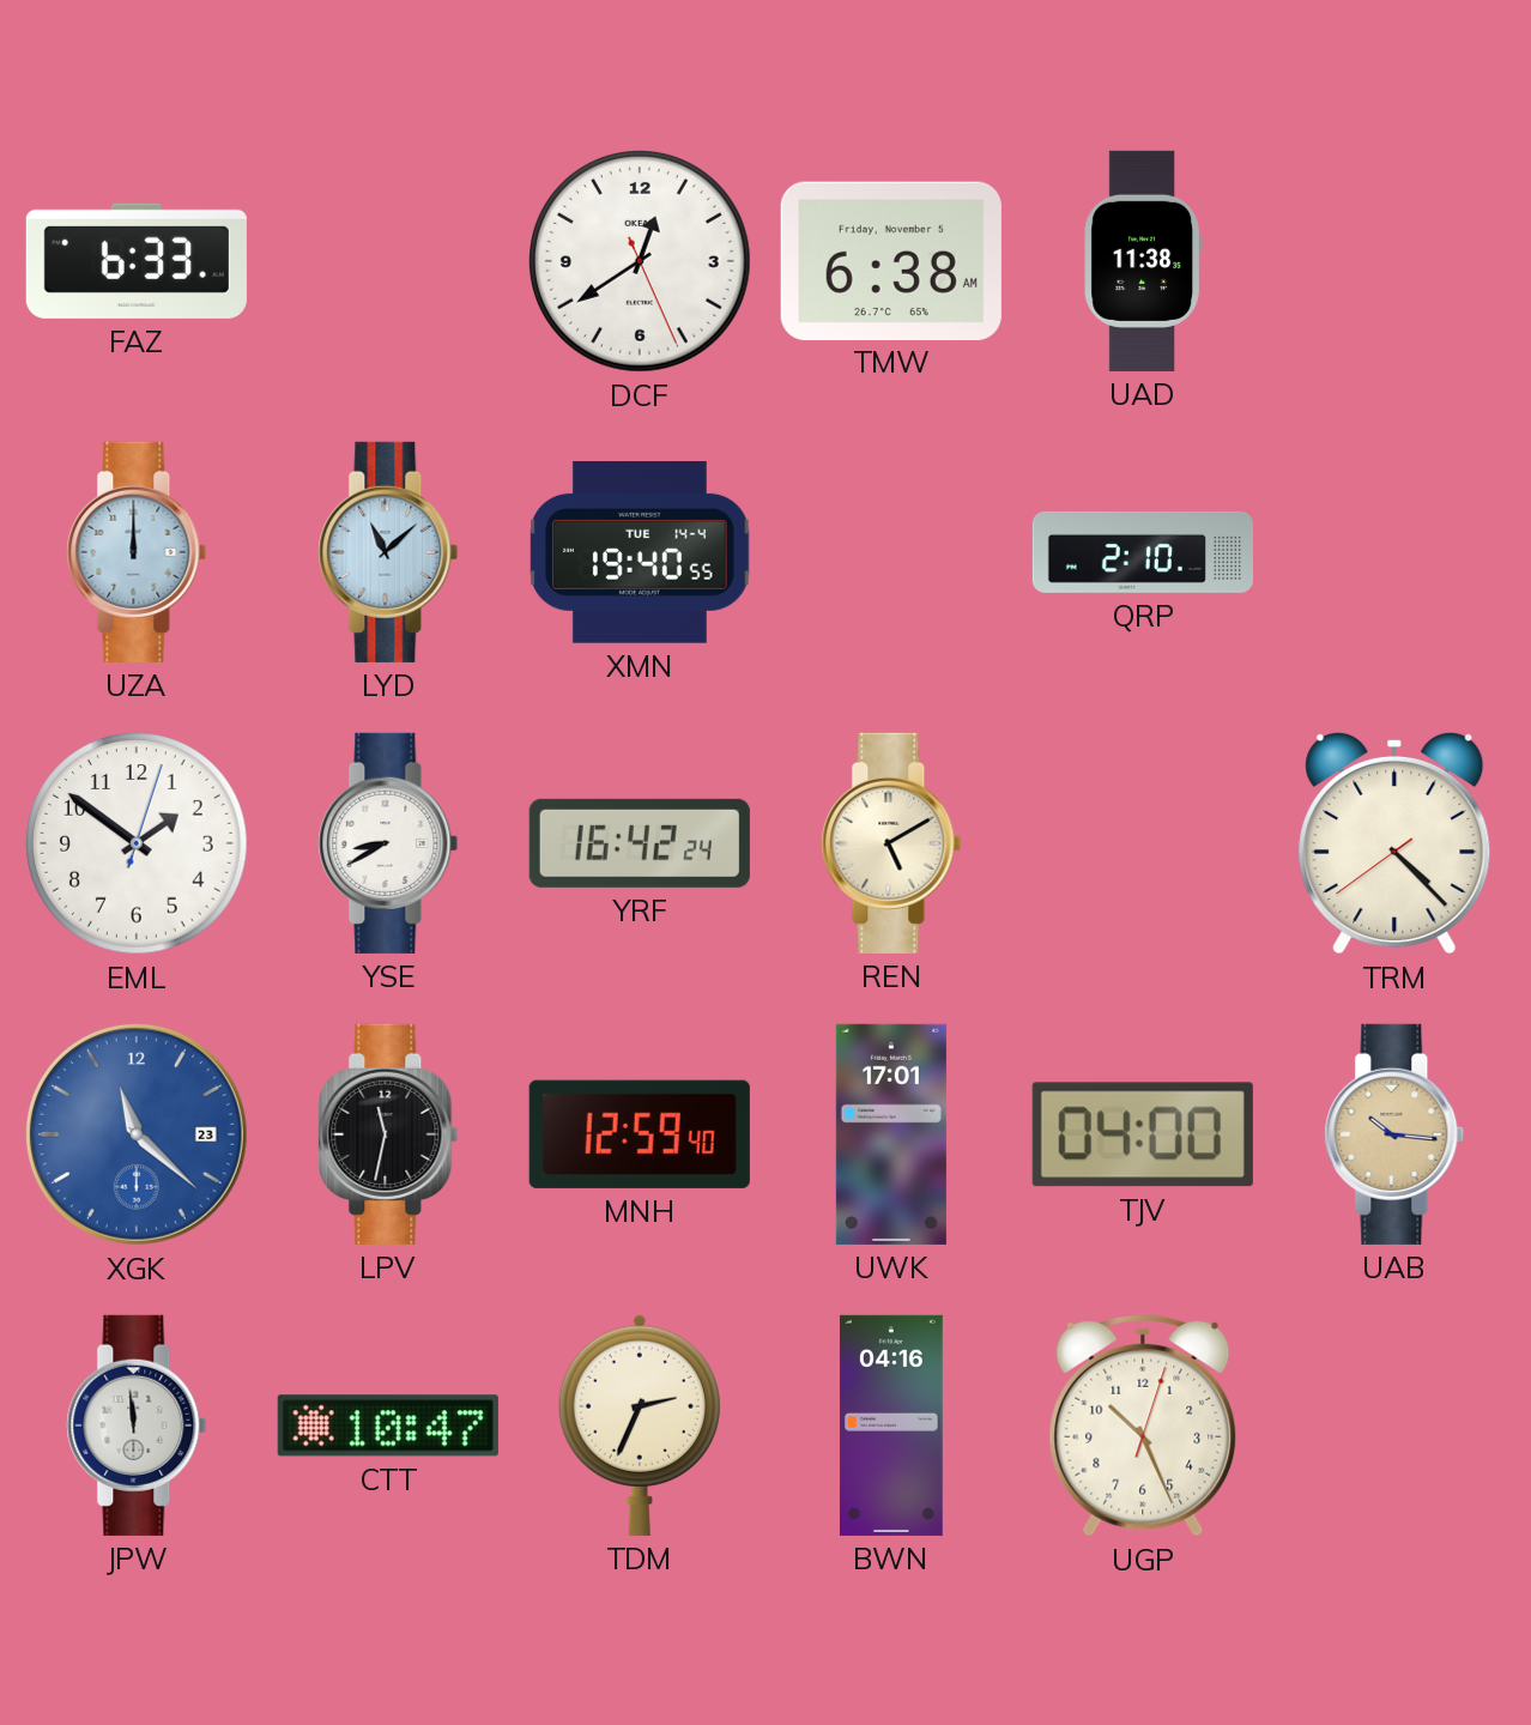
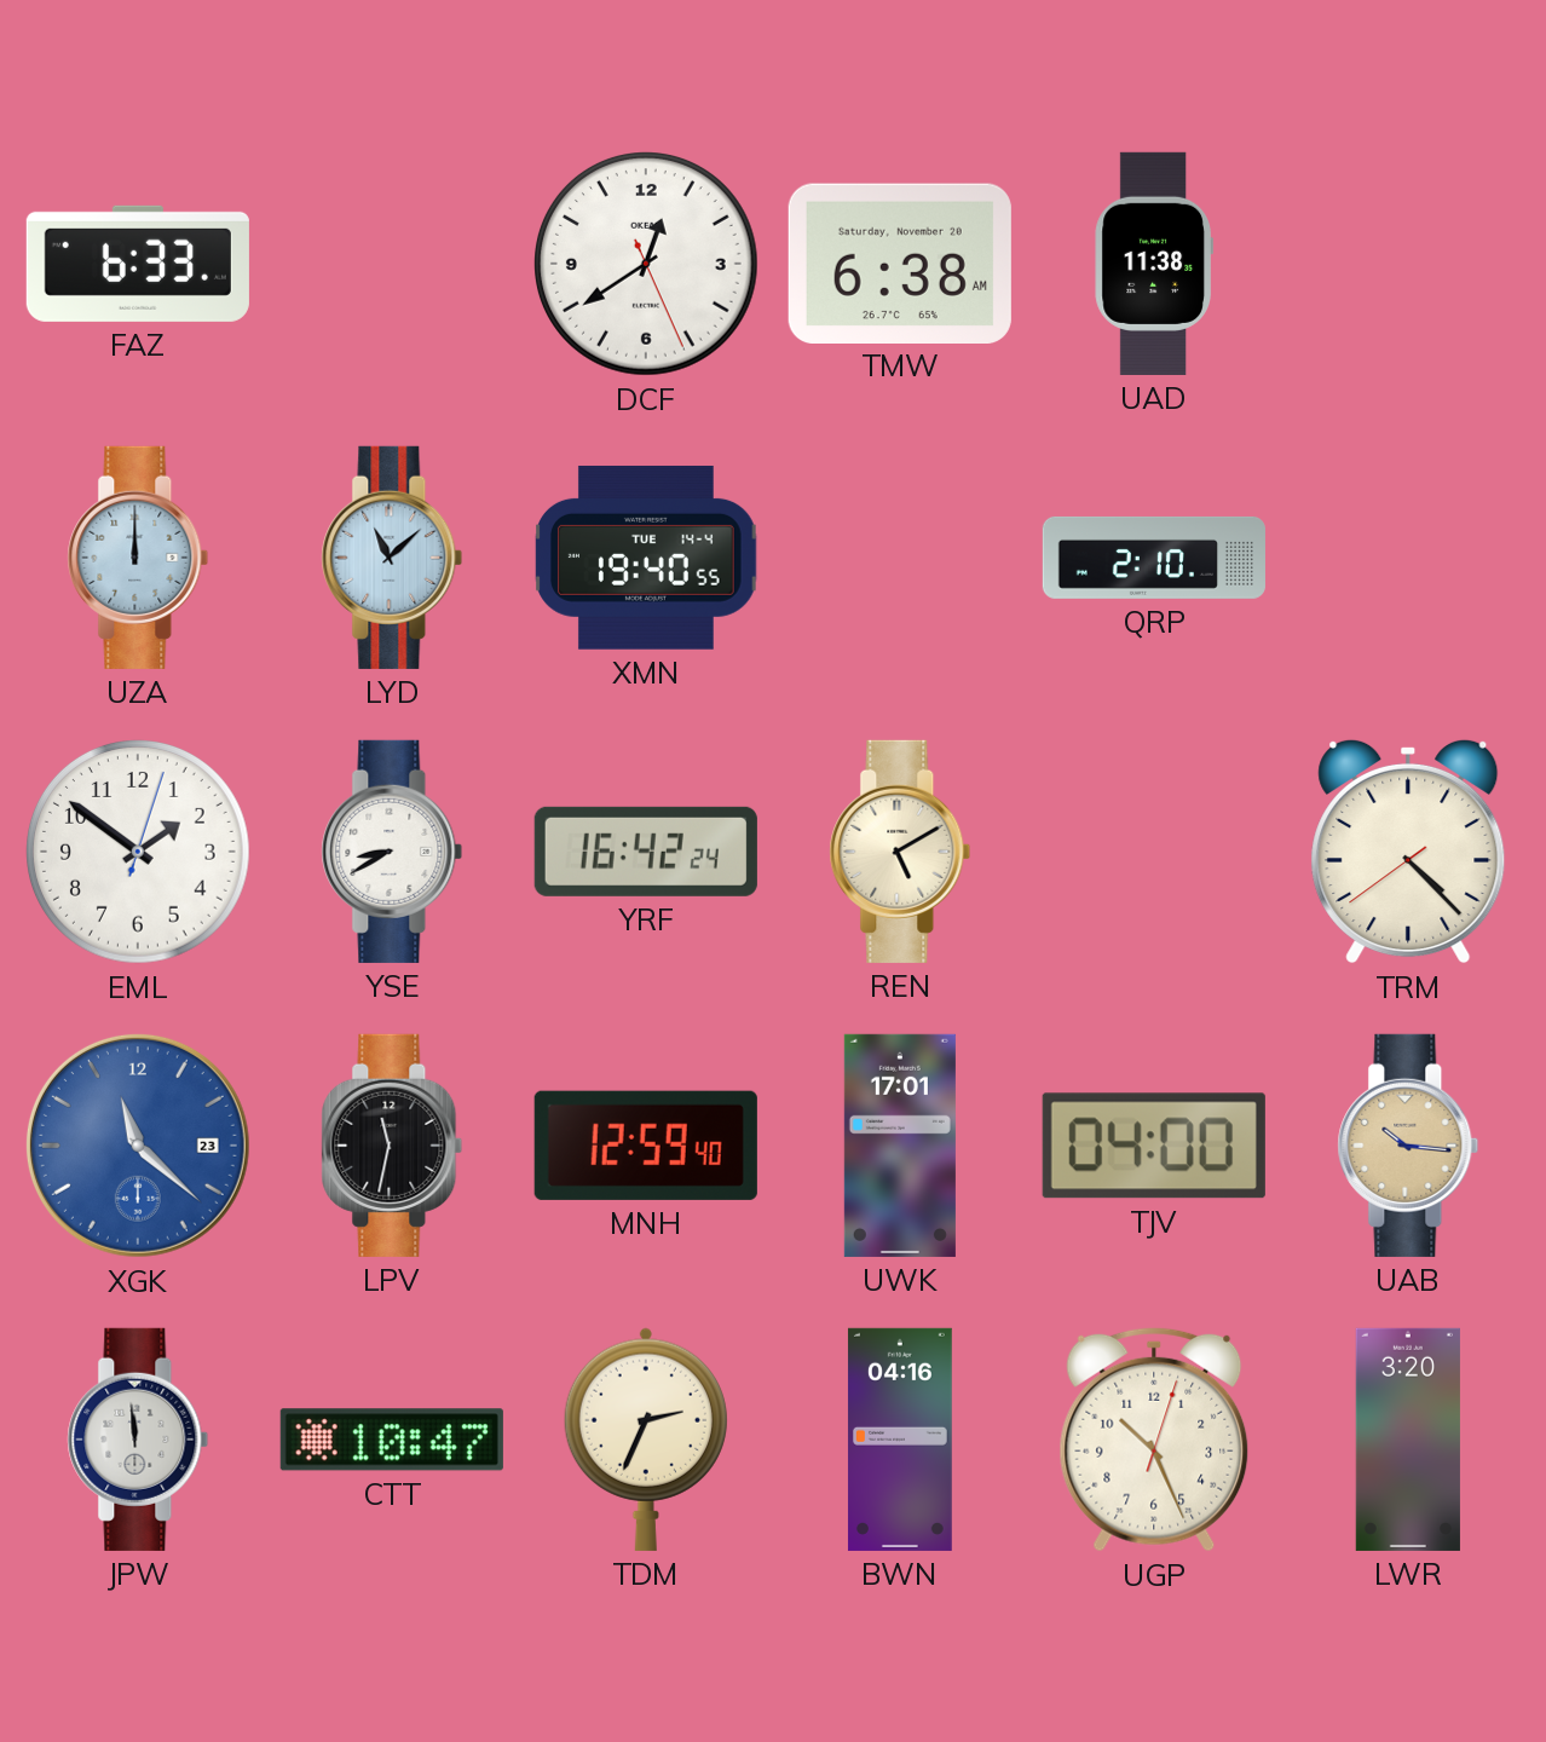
TMW date: Friday, November 5 -> Saturday, November 20 (900, 263)
LWR: none -> 3:20 (1408, 1440)
